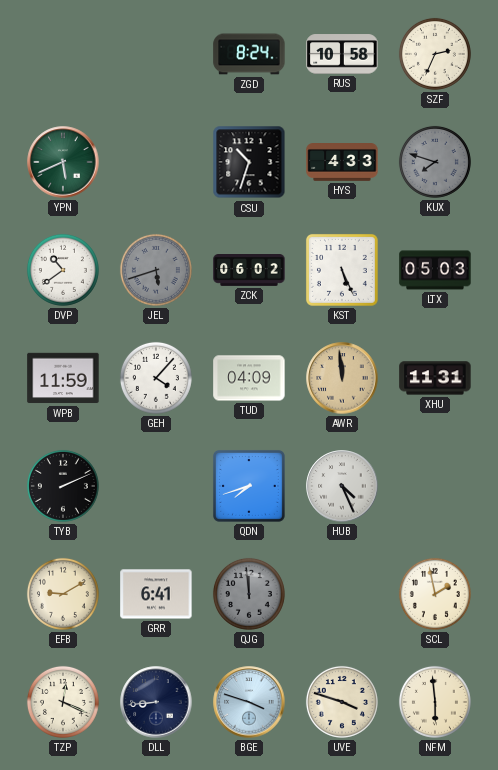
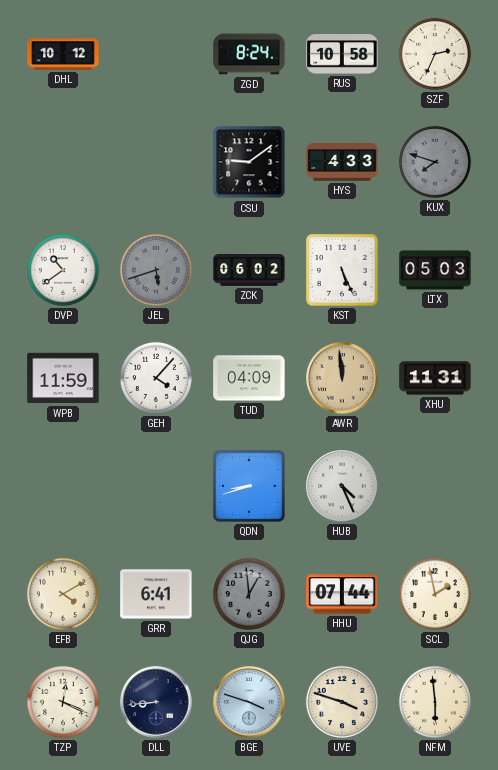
DHL: none -> 10:12 (63, 54)
YPN: 5:41 -> none (63, 162)
CSU: 10:33 -> 9:09 (249, 162)
TYB: 2:11 -> none (63, 486)
QDN: 7:42 -> 8:42 (249, 486)
EFB: 9:10 -> 4:10 (63, 594)
QJG: 11:59 -> 12:59 (249, 594)
HHU: none -> 07:44 (342, 594)
